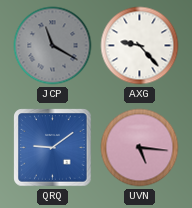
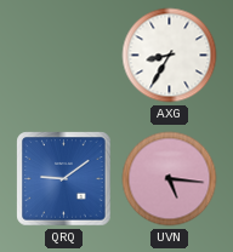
JCP: 11:20 -> none (53, 46)
AXG: 9:23 -> 8:35 (170, 56)
